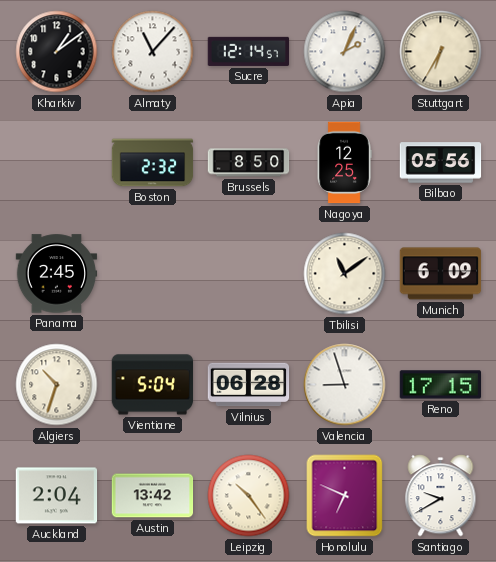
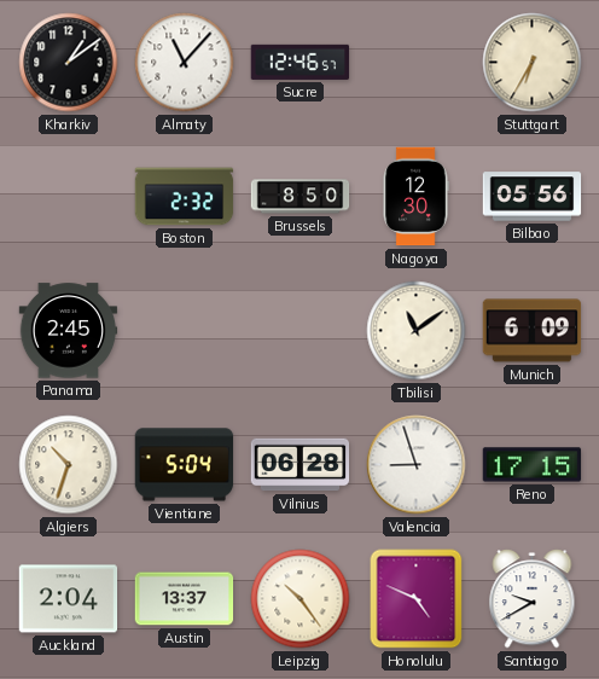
Sucre: 12:14 -> 12:46 (301, 62)
Apia: 2:04 -> none (345, 52)
Nagoya: 12:25 -> 12:30 (415, 197)
Austin: 13:42 -> 13:37 (185, 599)
Honolulu: 6:49 -> 4:49 (417, 599)
